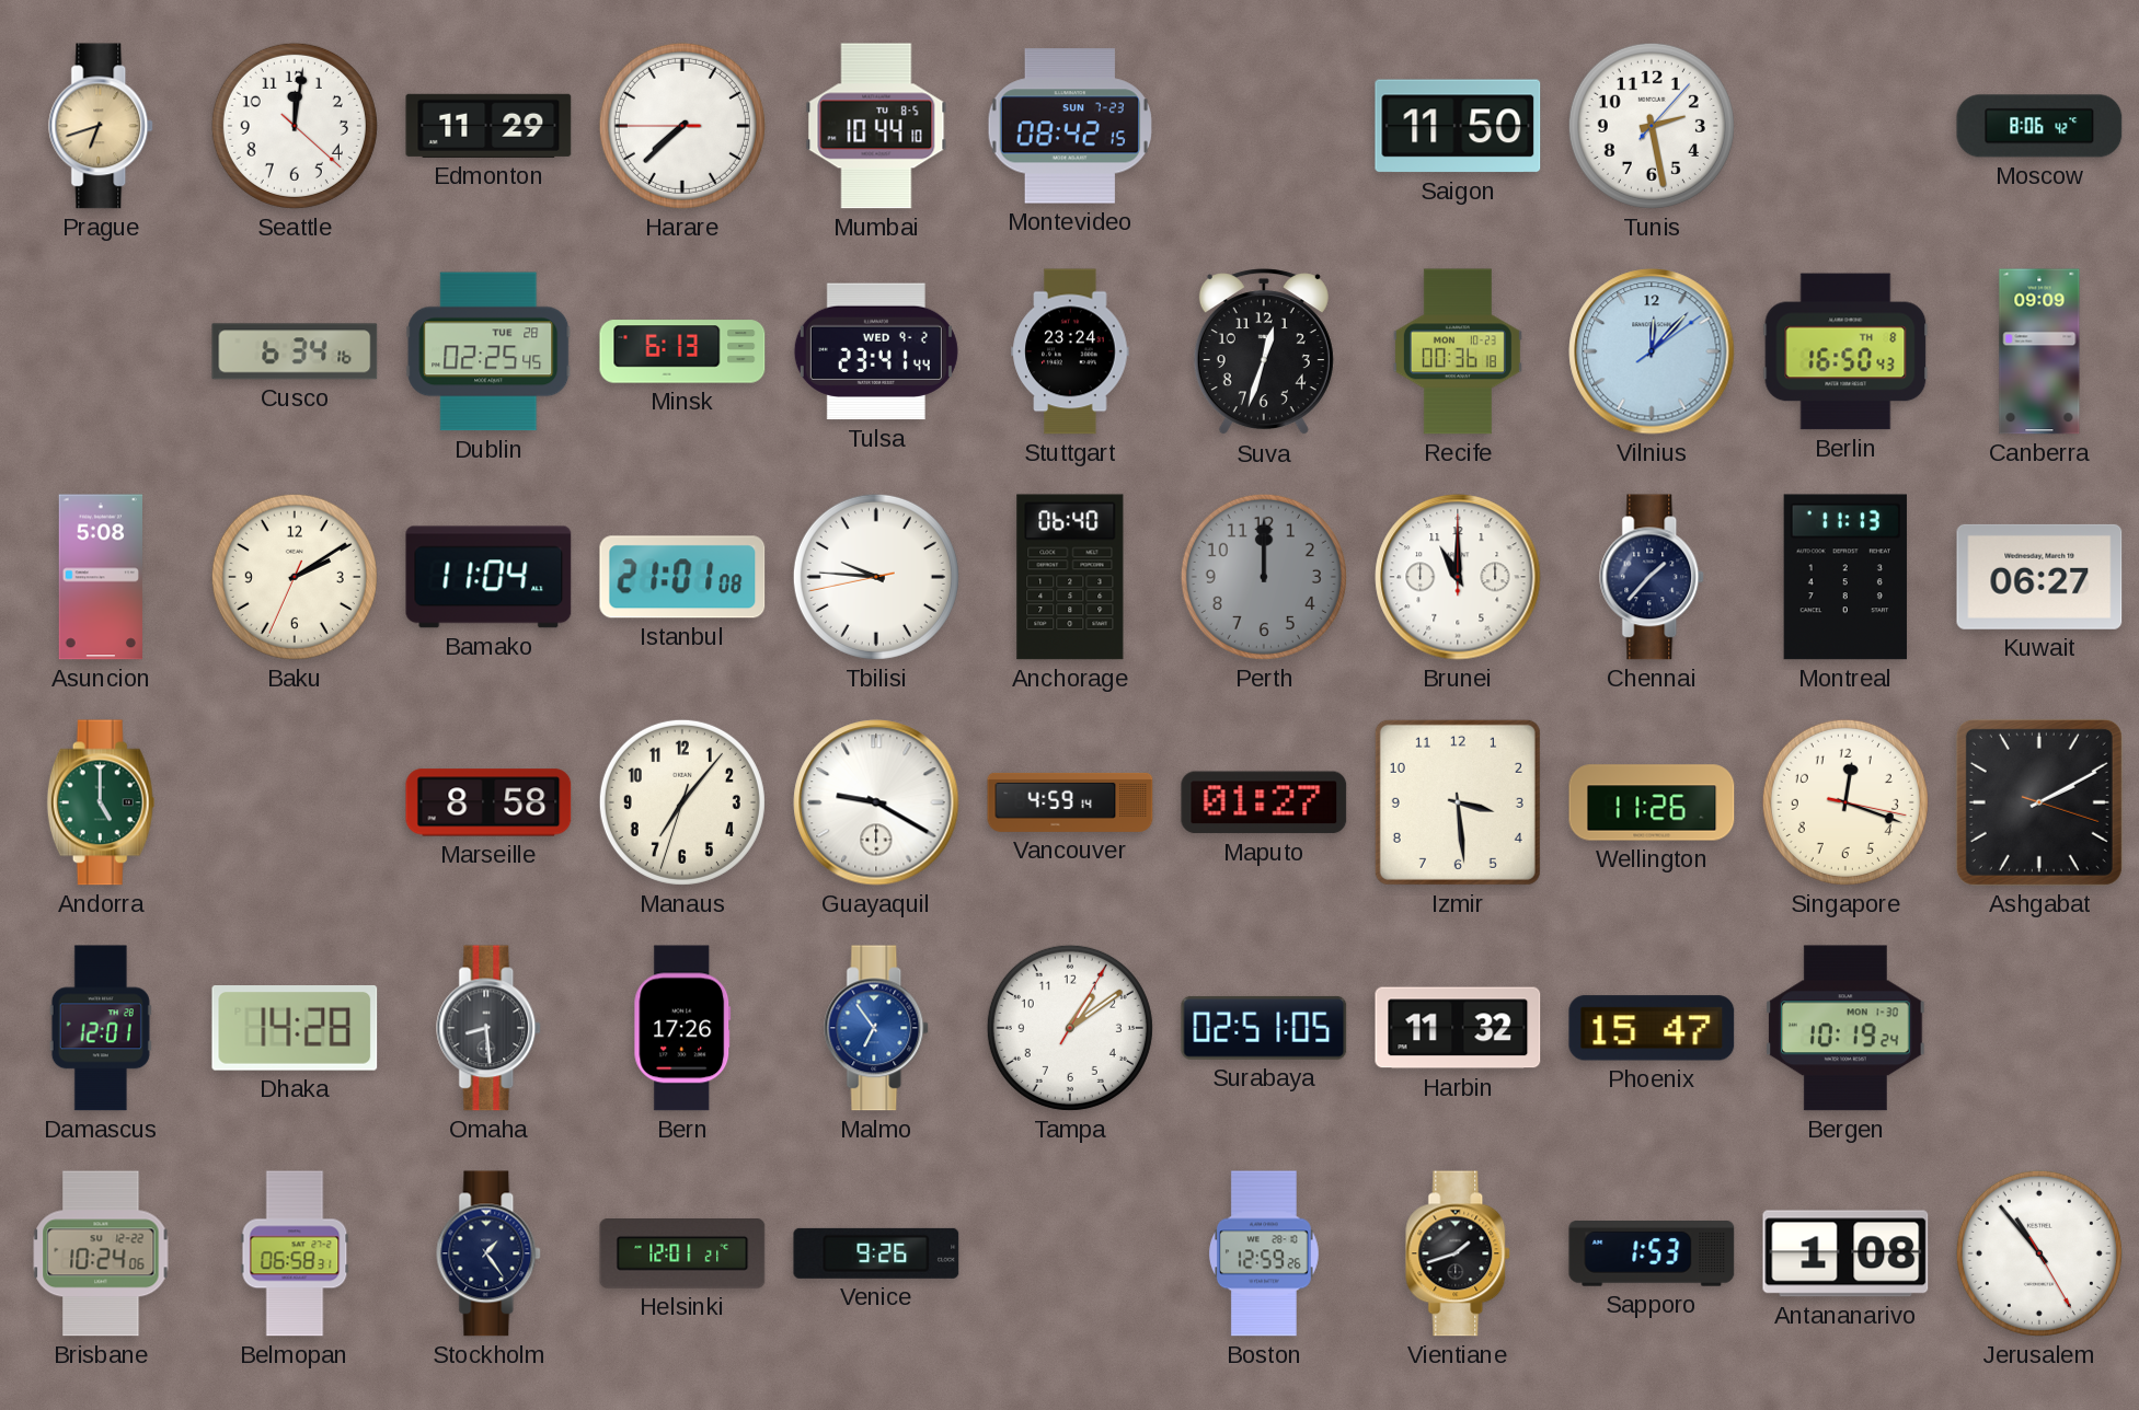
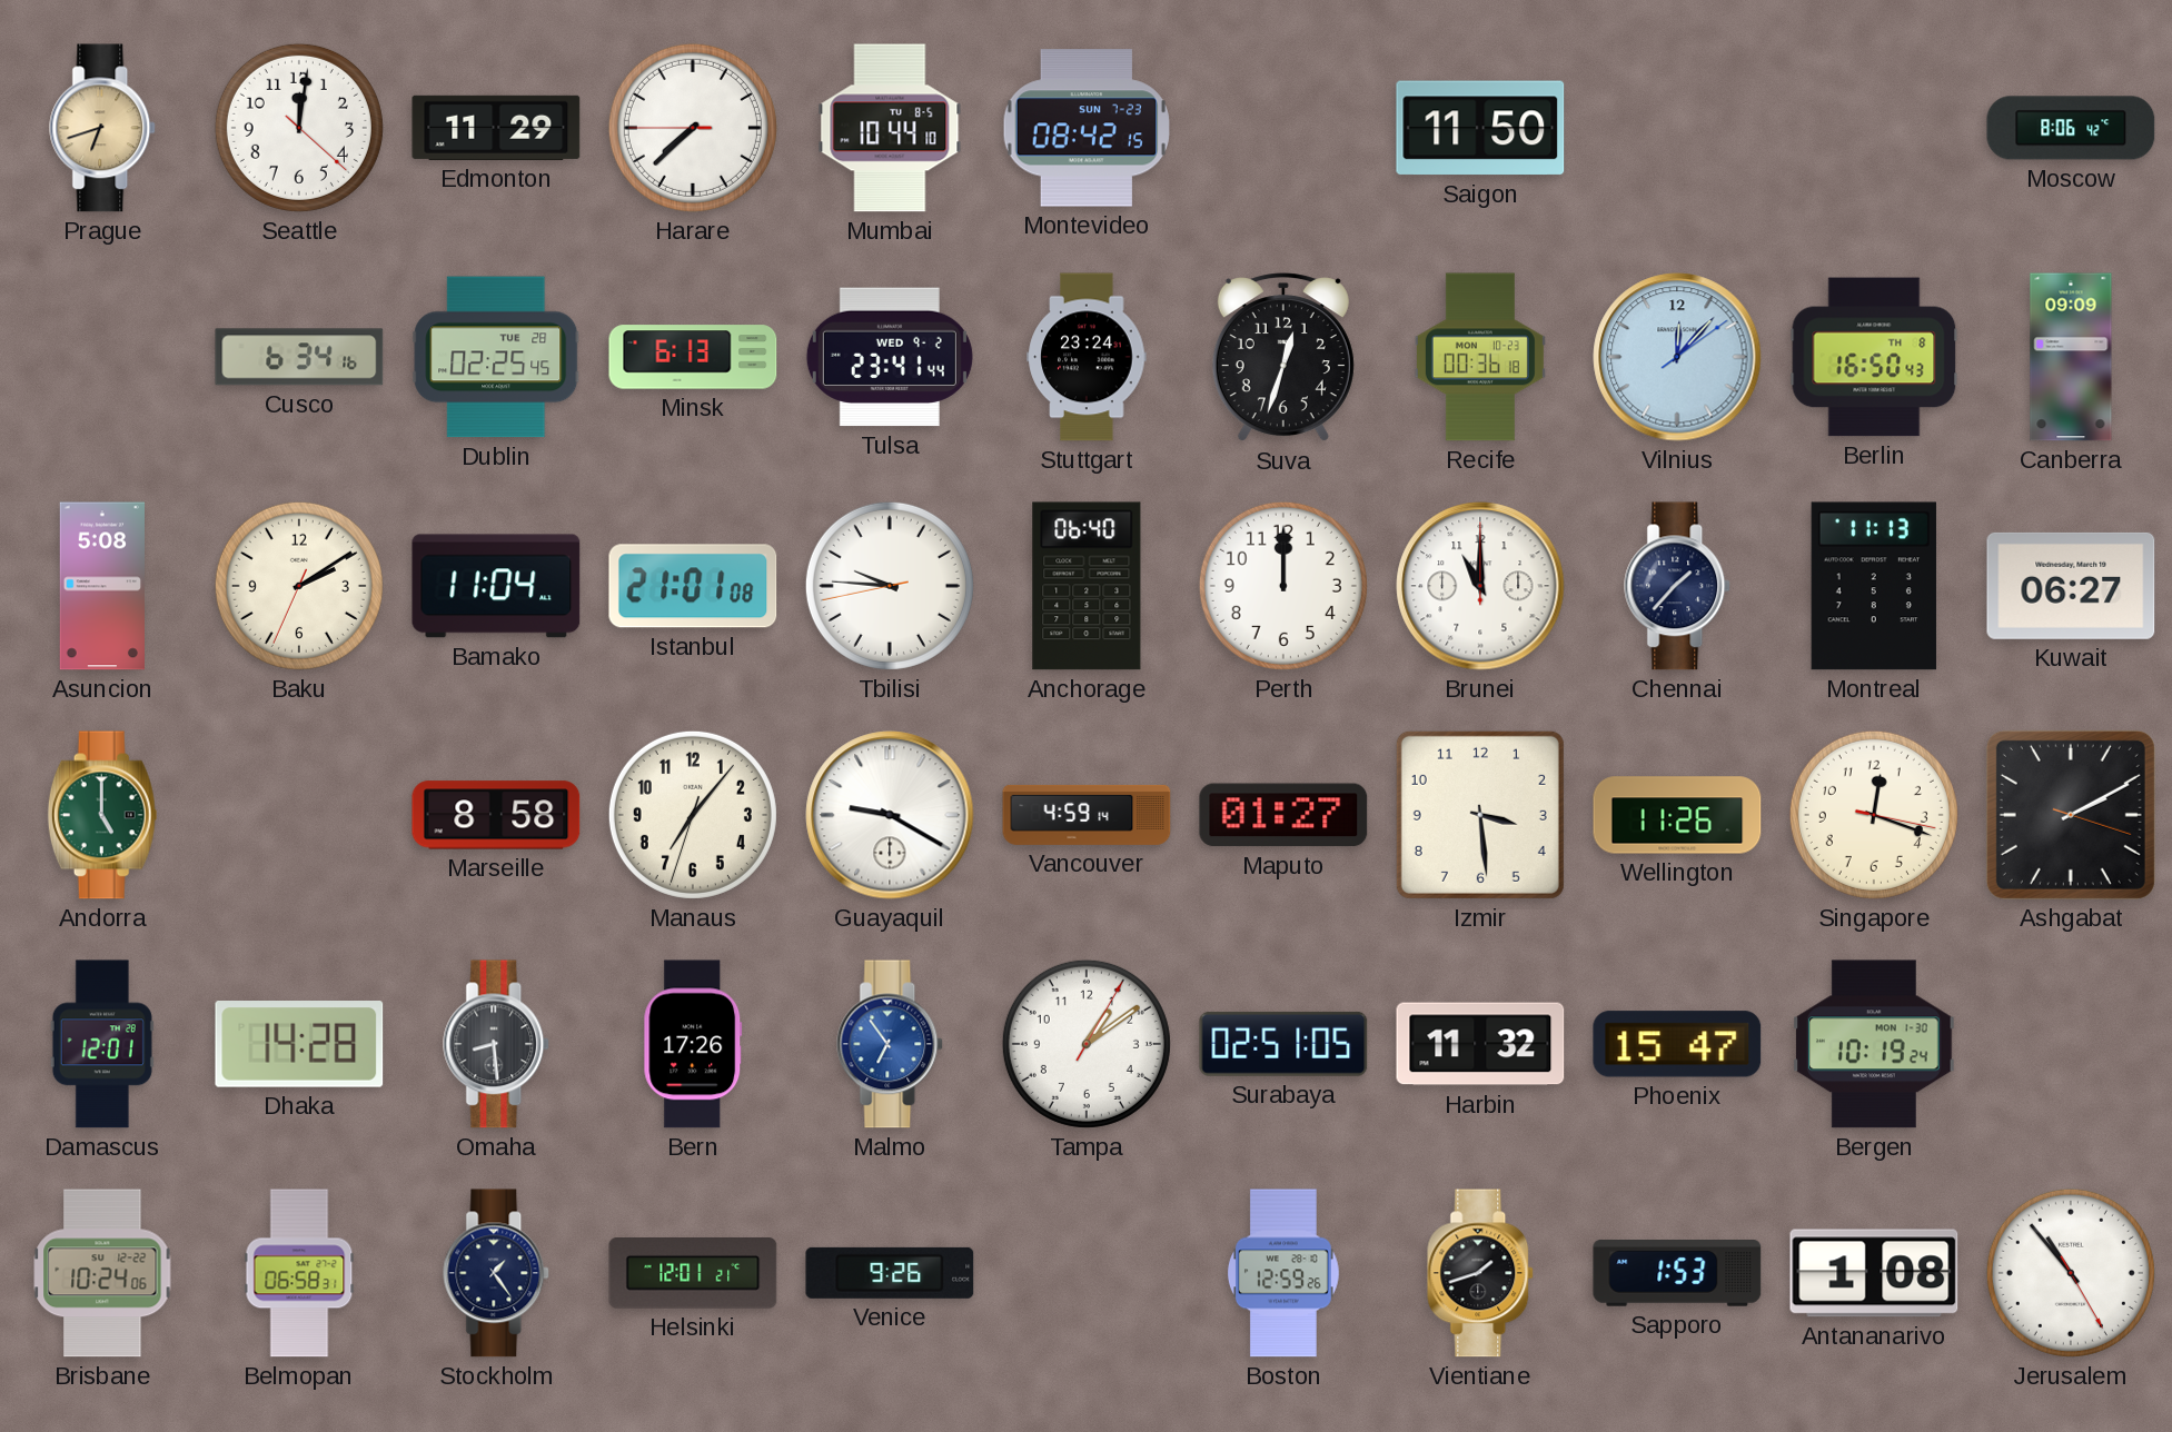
Tunis: 2:28 -> none (1652, 126)
Perth dial: grey -> white (1283, 586)
